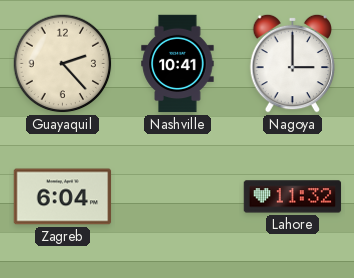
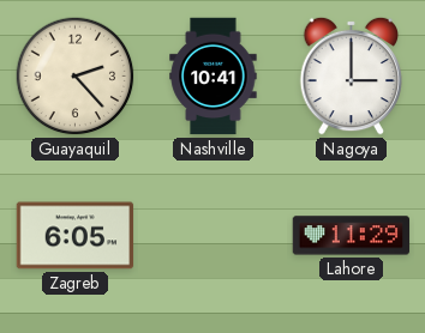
Zagreb: 6:04 -> 6:05 (76, 236)
Lahore: 11:32 -> 11:29 (352, 236)
